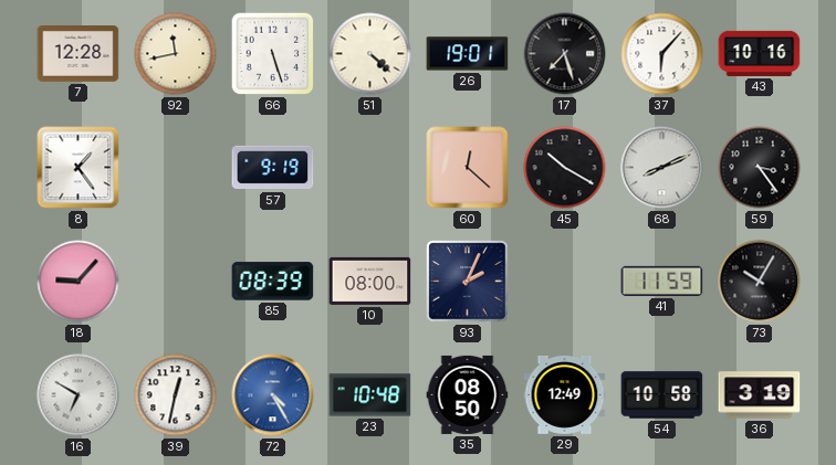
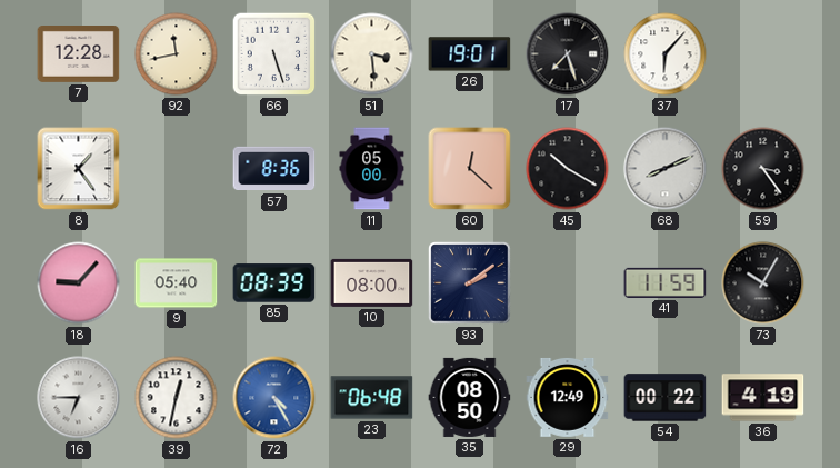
51: 4:22 -> 3:29 (372, 54)
43: 10:16 -> none (760, 53)
57: 9:19 -> 8:36 (274, 169)
11: none -> 05:00 (372, 169)
9: none -> 05:40 (177, 283)
93: 2:04 -> 2:09 (470, 283)
16: 6:50 -> 6:45 (79, 398)
23: 10:48 -> 06:48 (372, 398)
54: 10:58 -> 00:22 (666, 398)
36: 3:19 -> 4:19 (763, 398)
